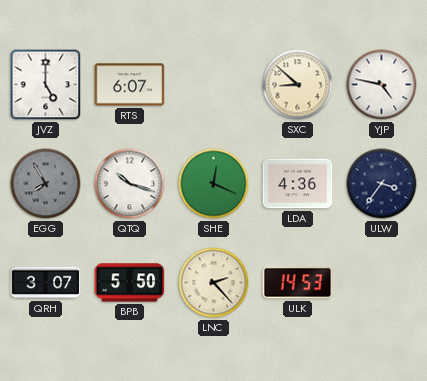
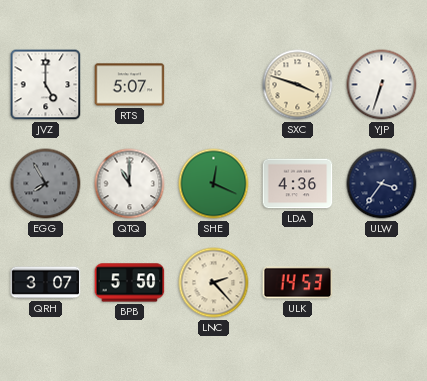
RTS: 6:07 -> 5:07 (130, 85)
SXC: 8:52 -> 3:48 (298, 85)
YJP: 4:47 -> 6:33 (382, 85)
QTQ: 10:18 -> 11:00 (130, 184)
